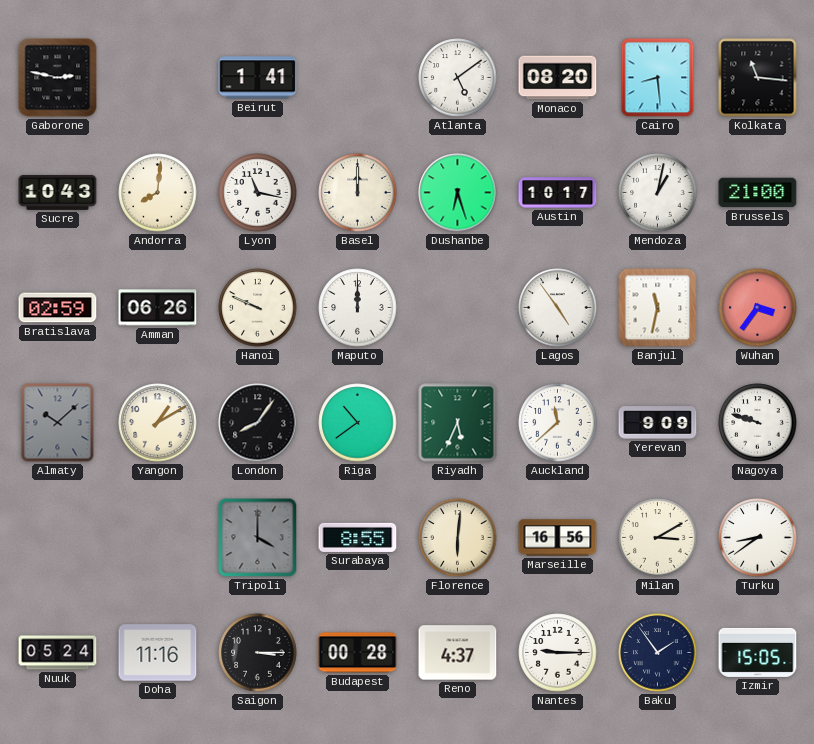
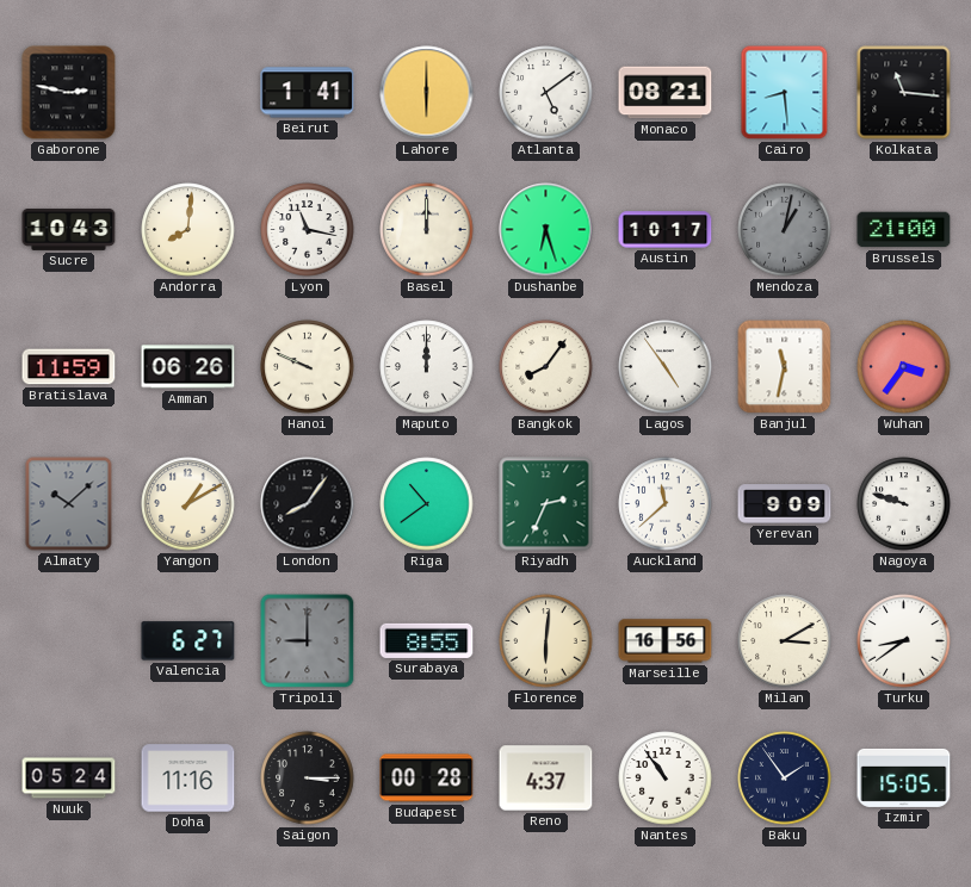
Lahore: none -> 6:00 (427, 93)
Monaco: 08:20 -> 08:21 (666, 93)
Mendoza dial: white -> grey (785, 230)
Bratislava: 02:59 -> 11:59 (69, 367)
Bangkok: none -> 8:06 (546, 367)
Riyadh: 5:34 -> 2:34 (546, 504)
Valencia: none -> 6:27 (188, 641)
Tripoli: 4:00 -> 9:00 (308, 641)
Nantes: 9:15 -> 10:54 (666, 779)
